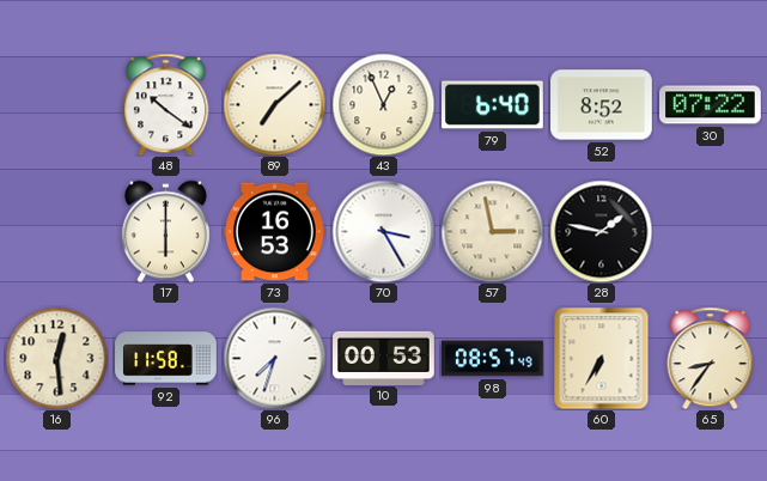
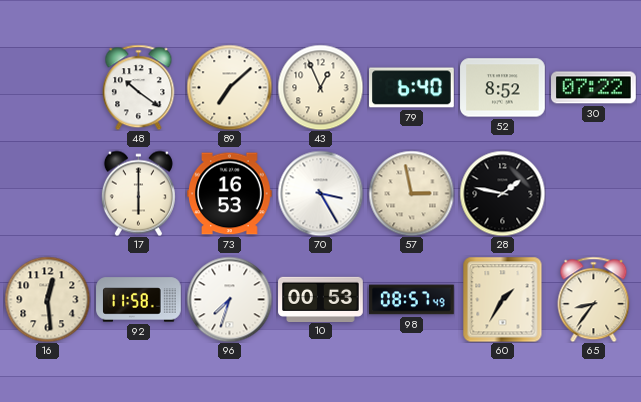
60: 6:35 -> 1:35 (503, 299)
